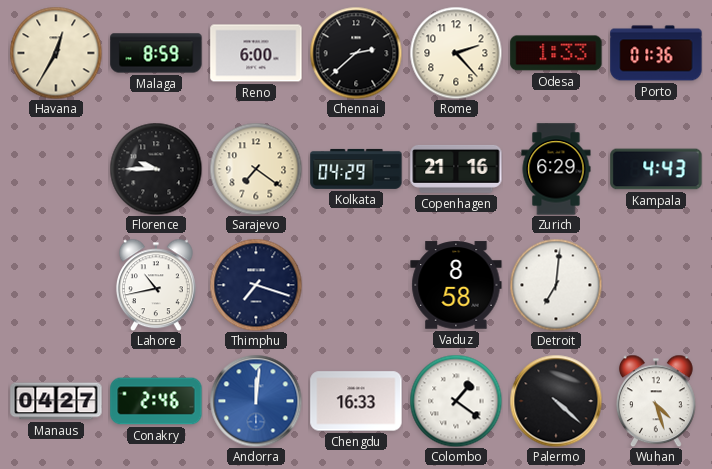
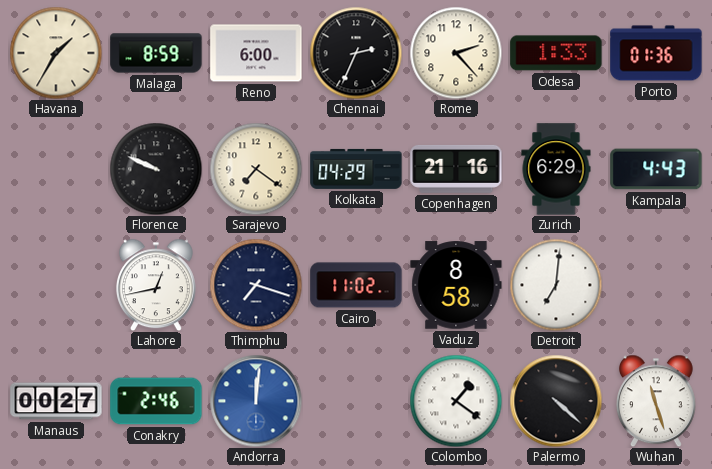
Havana: 12:35 -> 1:35 (56, 53)
Chennai: 2:38 -> 2:34 (356, 53)
Florence: 9:45 -> 9:49 (156, 169)
Lahore: 10:43 -> 12:43 (156, 285)
Cairo: none -> 11:02 (356, 285)
Manaus: 04:27 -> 00:27 (56, 401)
Chengdu: 16:33 -> none (356, 401)
Wuhan: 4:27 -> 11:27 (656, 401)
